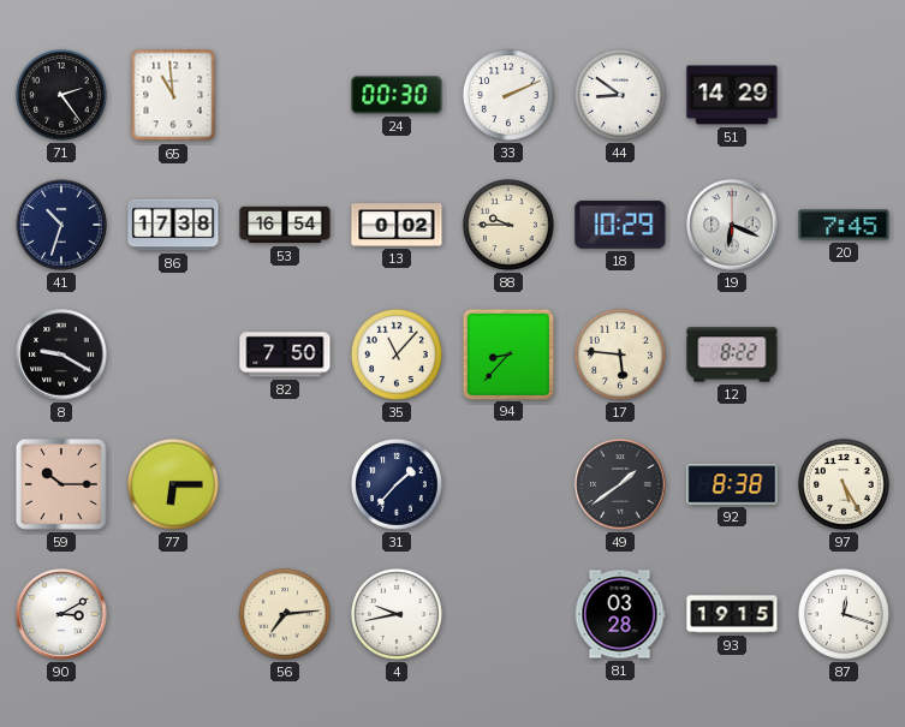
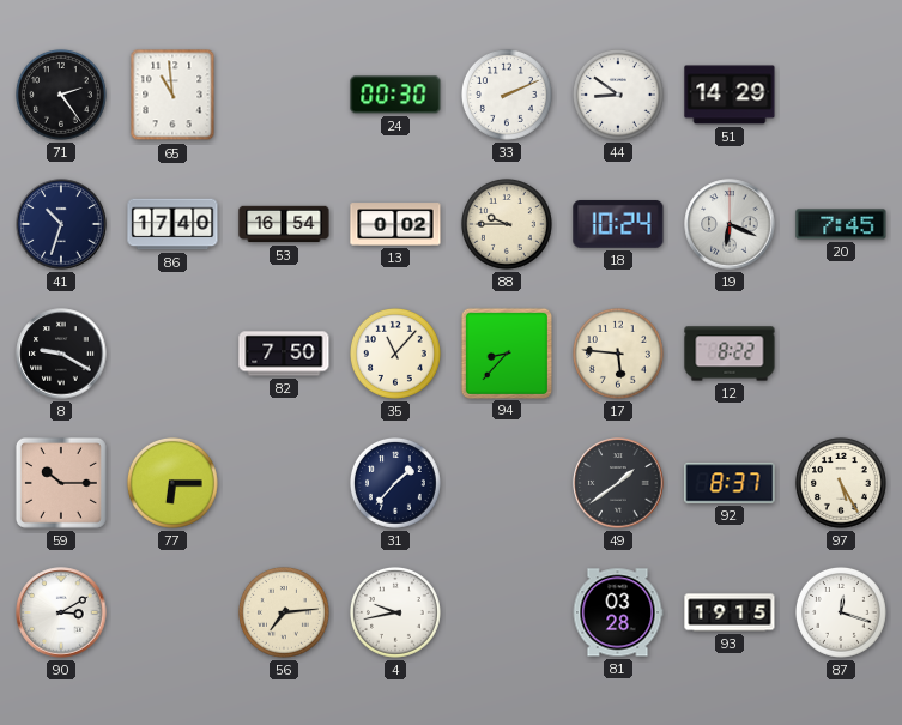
86: 17:38 -> 17:40 (172, 224)
18: 10:29 -> 10:24 (618, 224)
92: 8:38 -> 8:37 (730, 483)
